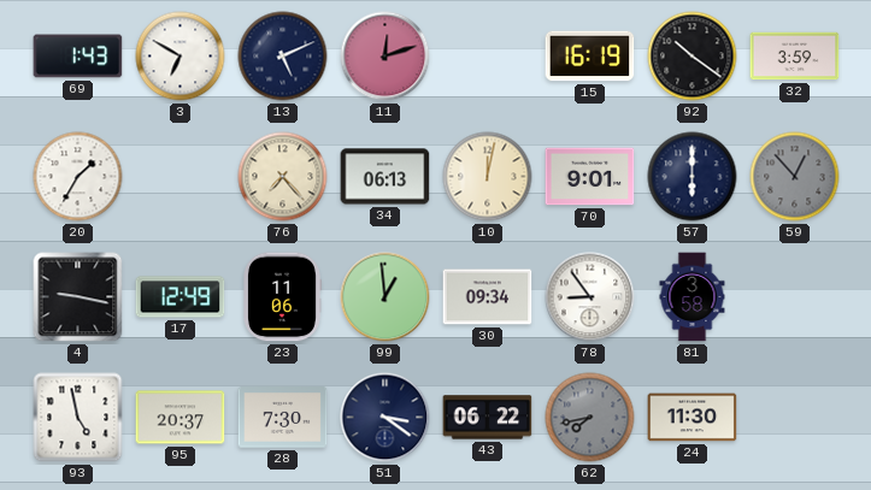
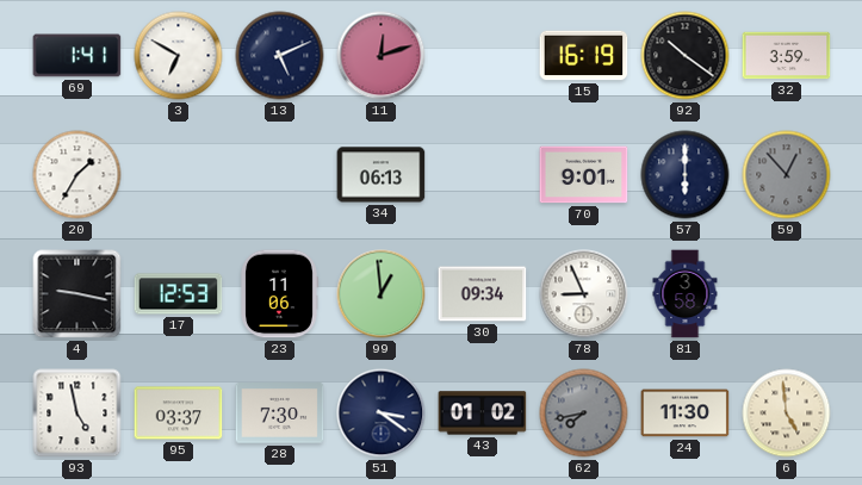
69: 1:43 -> 1:41 (77, 56)
76: 7:23 -> none (283, 177)
10: 12:02 -> none (488, 177)
17: 12:49 -> 12:53 (179, 294)
78: 8:54 -> 8:56 (584, 294)
95: 20:37 -> 03:37 (179, 414)
43: 06:22 -> 01:02 (483, 414)
6: none -> 4:59 (787, 414)
